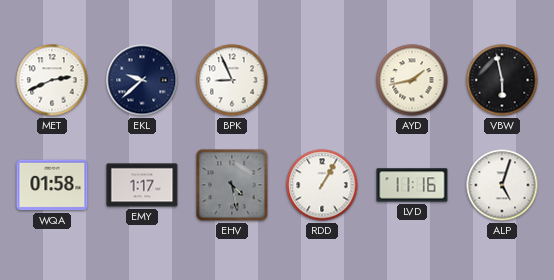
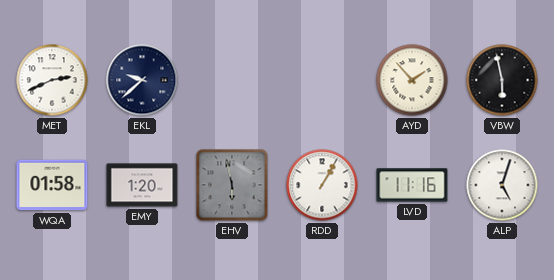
BPK: 8:56 -> none (232, 80)
AYD: 1:43 -> 1:53 (412, 80)
EMY: 1:17 -> 1:20 (142, 185)
EHV: 4:28 -> 5:58 (232, 185)
